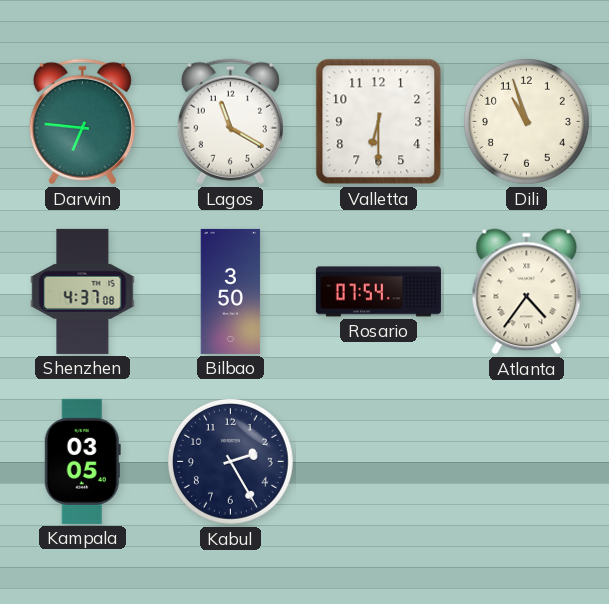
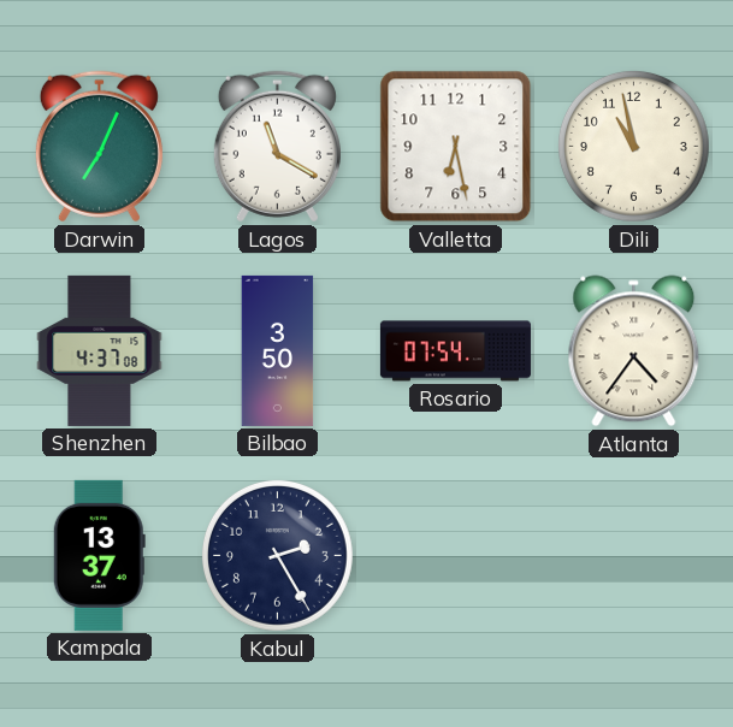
Darwin: 6:46 -> 7:04 (99, 147)
Valletta: 6:30 -> 6:28 (456, 147)
Dili: 10:57 -> 10:58 (633, 146)
Kampala: 03:05 -> 13:37 (99, 555)
